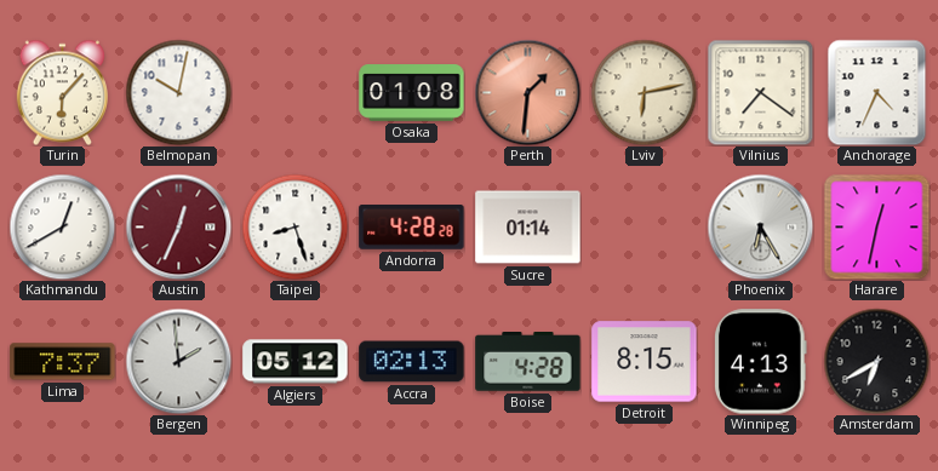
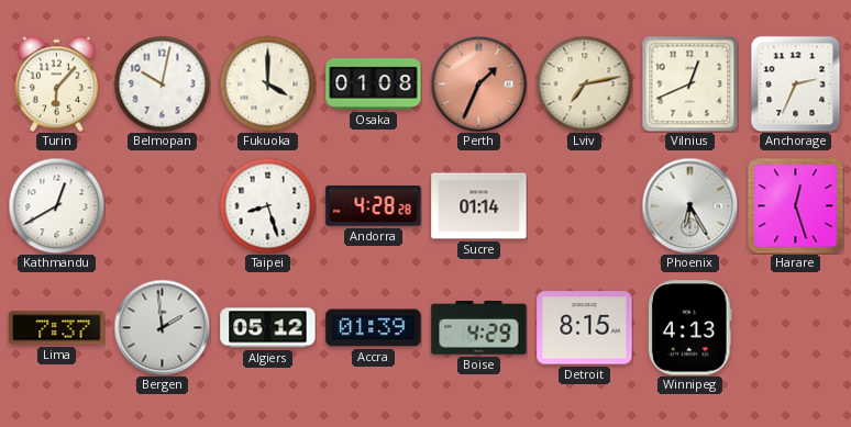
Fukuoka: none -> 4:00 (267, 83)
Perth: 1:31 -> 1:34 (478, 83)
Lviv: 6:13 -> 7:13 (584, 83)
Vilnius: 7:21 -> 12:41 (689, 83)
Anchorage: 4:34 -> 2:34 (796, 83)
Austin: 12:34 -> none (178, 226)
Harare: 12:32 -> 12:27 (795, 205)
Accra: 02:13 -> 01:39 (374, 328)
Boise: 4:28 -> 4:29 (479, 328)
Amsterdam: 6:40 -> none (876, 361)
